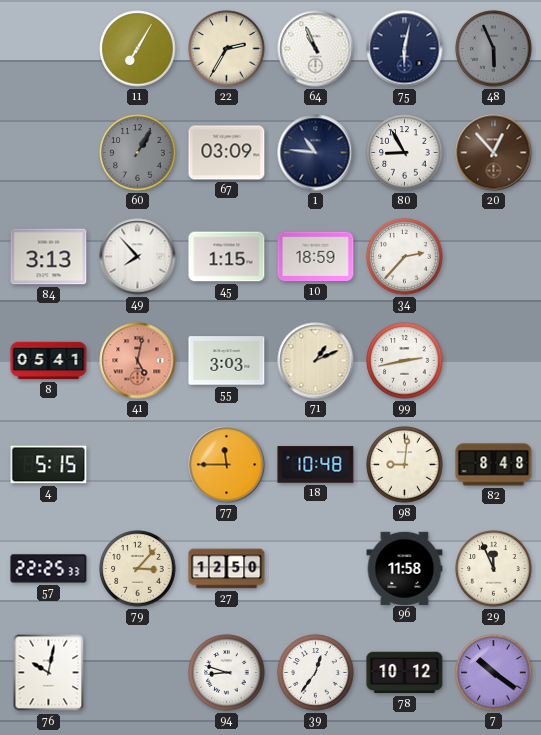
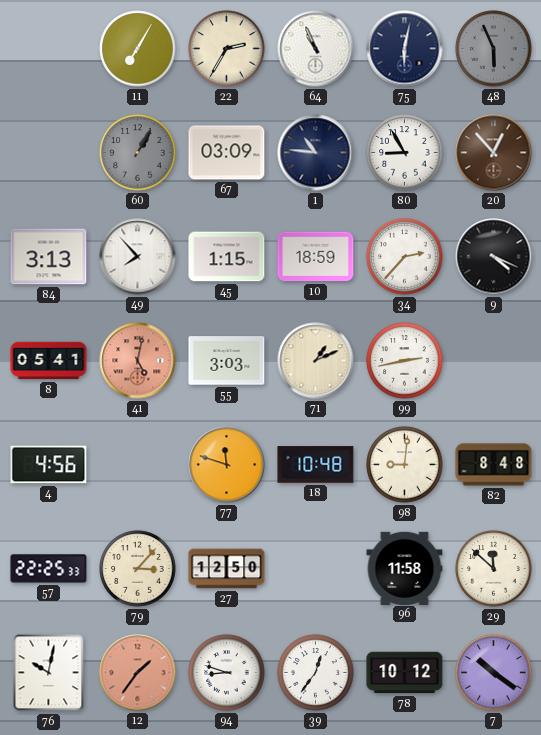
9: none -> 4:19 (494, 257)
4: 5:15 -> 4:56 (49, 465)
77: 11:45 -> 11:48 (227, 465)
29: 11:56 -> 11:52 (494, 569)
12: none -> 1:36 (138, 673)
